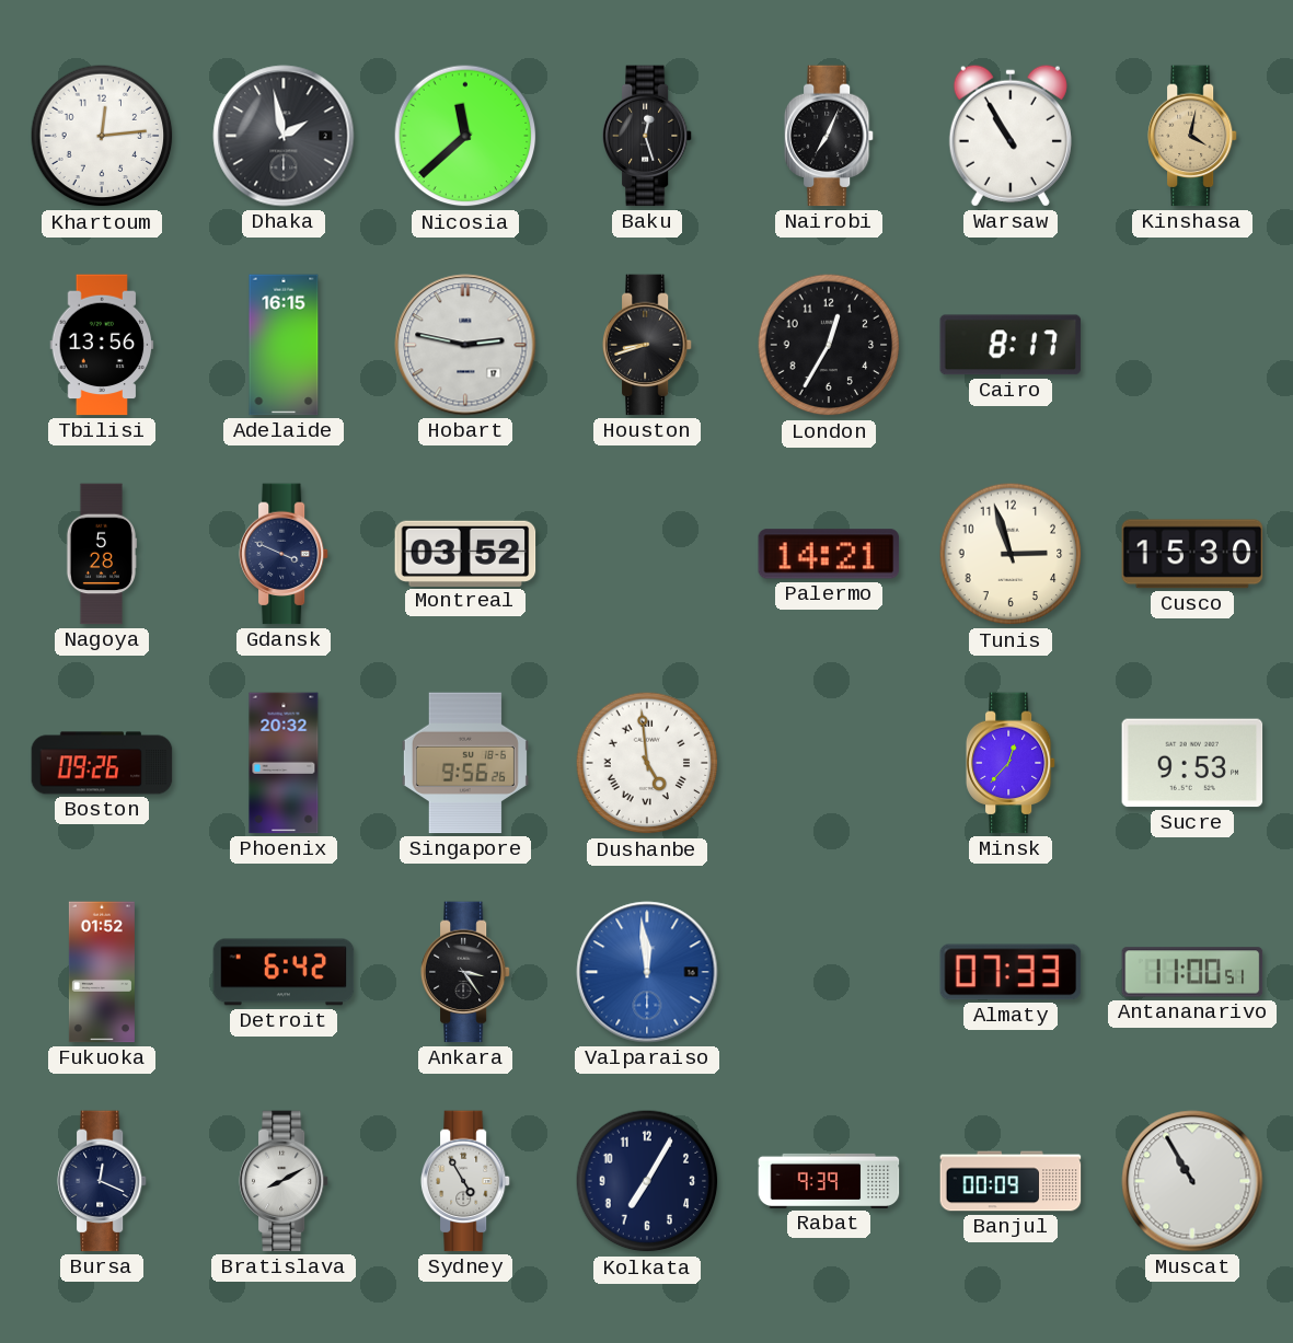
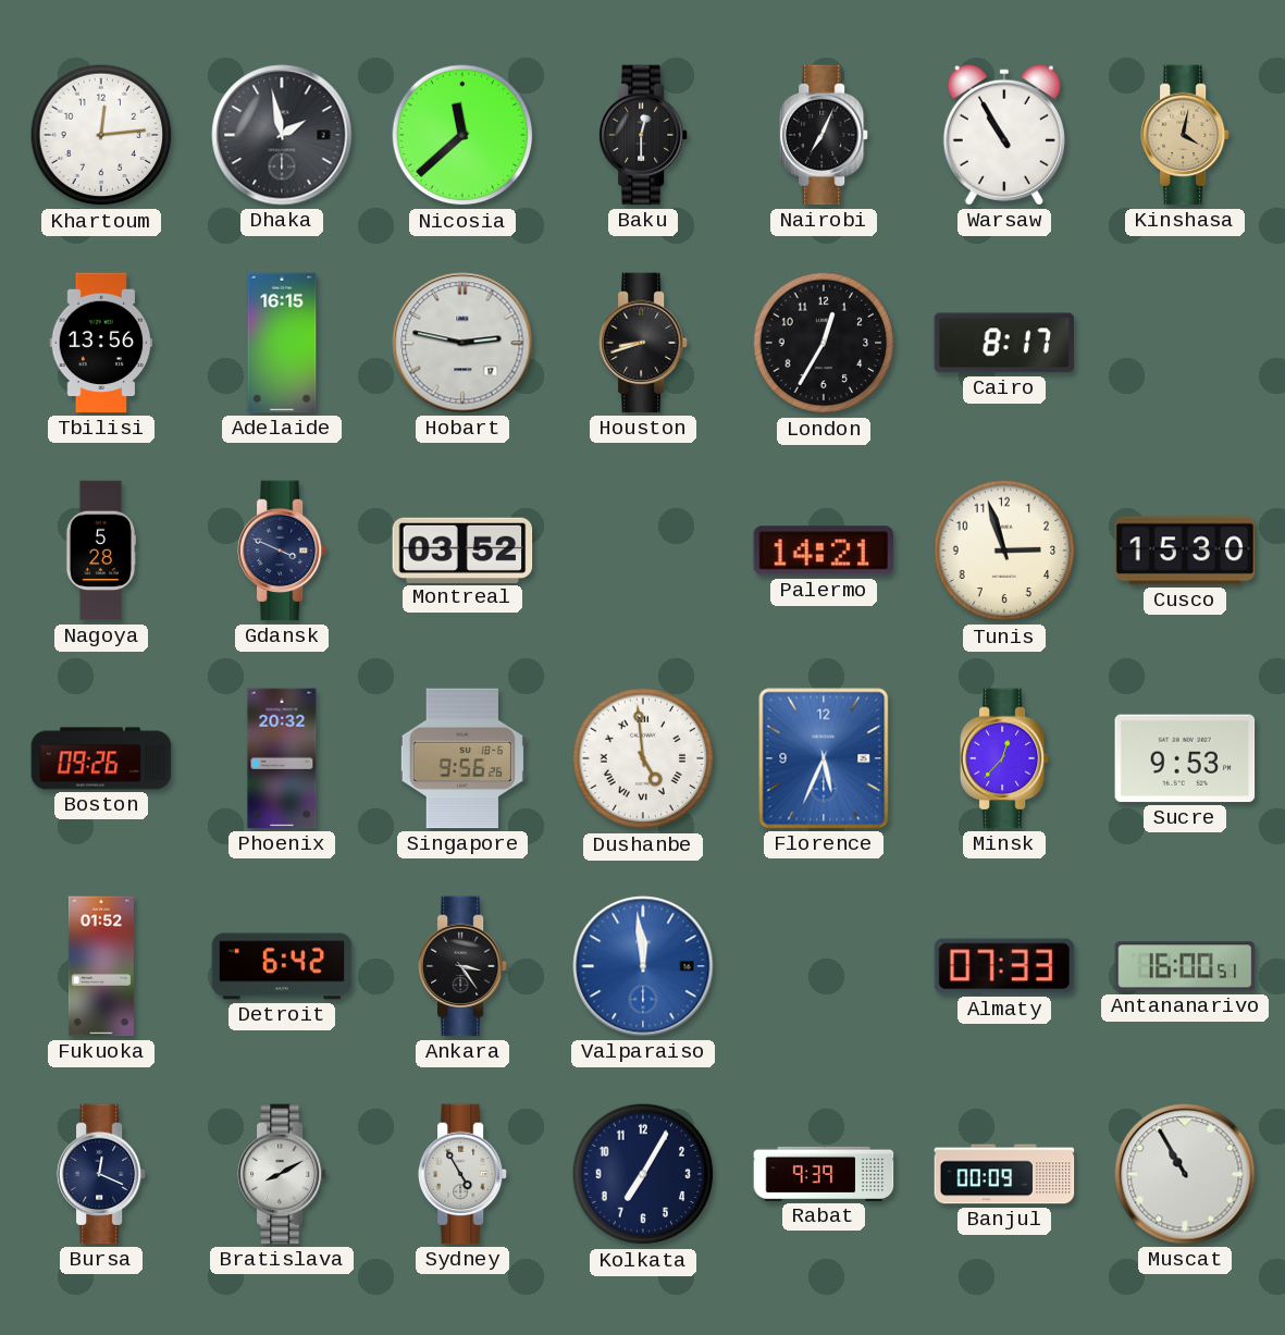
Baku: 12:27 -> 12:30 (643, 135)
Florence: none -> 5:34 (824, 758)
Antananarivo: 11:00 -> 16:00 (1185, 966)
